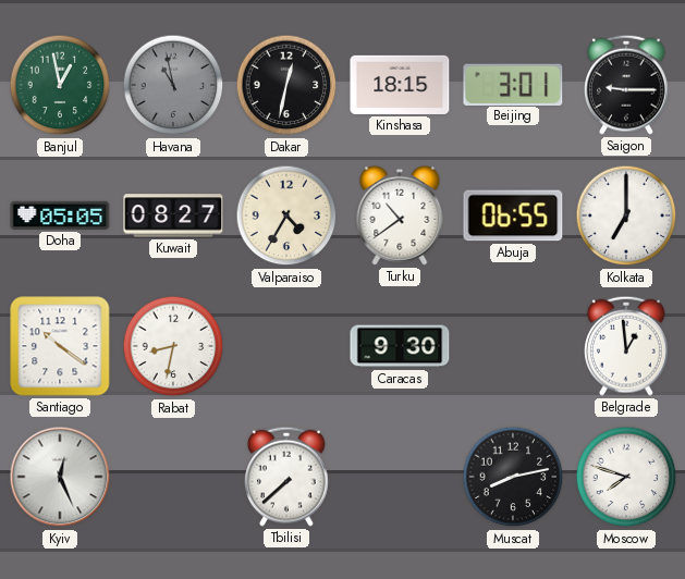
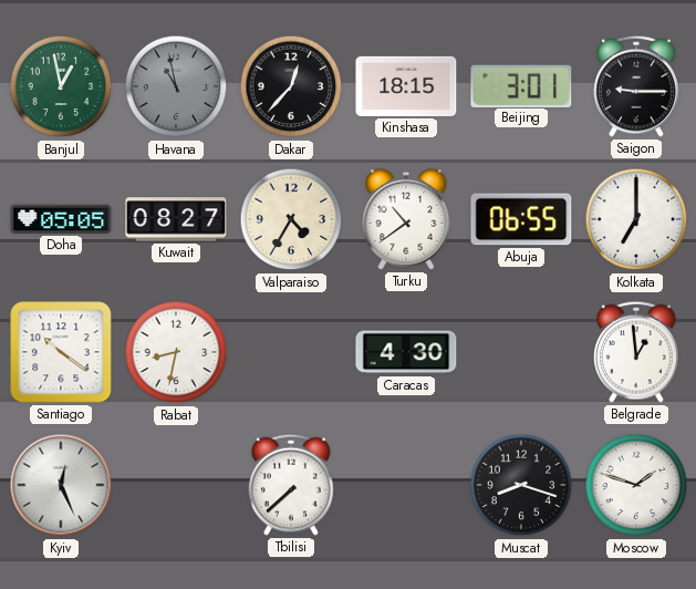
Dakar: 12:32 -> 12:37 (291, 86)
Caracas: 9:30 -> 4:30 (406, 352)
Muscat: 8:13 -> 8:18 (521, 485)
Moscow: 7:48 -> 1:48 (636, 485)
